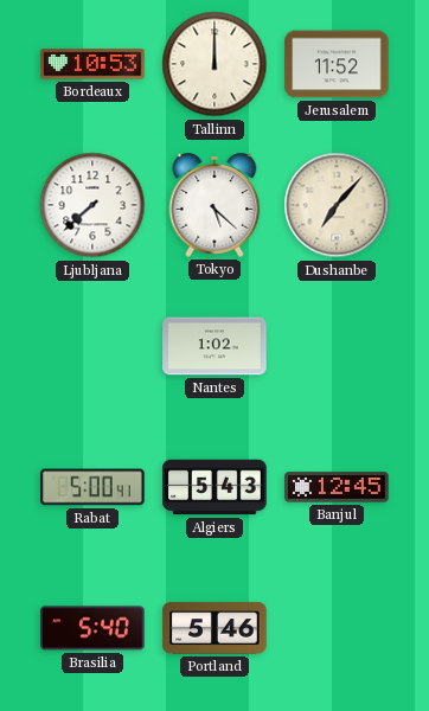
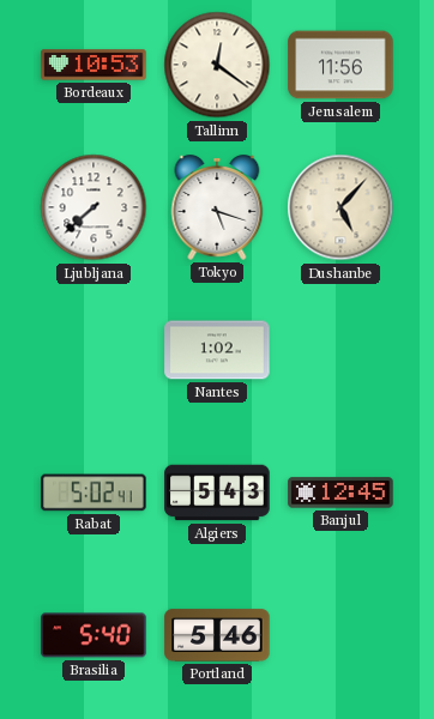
Tallinn: 12:00 -> 12:21 (217, 65)
Jerusalem: 11:52 -> 11:56 (340, 65)
Tokyo: 5:22 -> 5:18 (217, 209)
Dushanbe: 7:07 -> 5:07 (340, 207)
Rabat: 5:00 -> 5:02 (94, 493)
